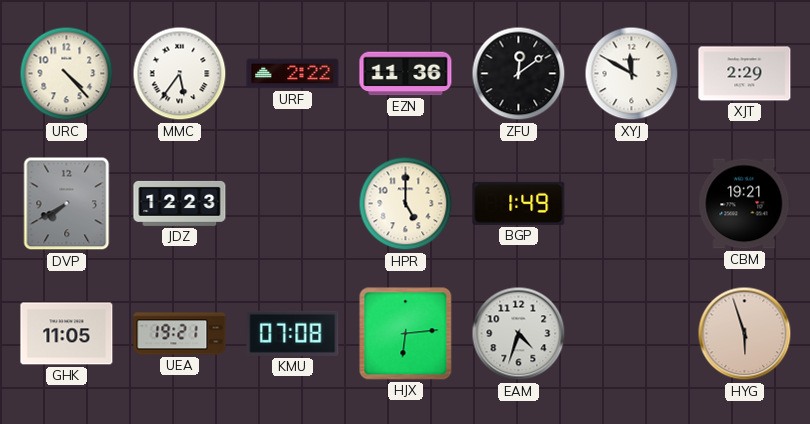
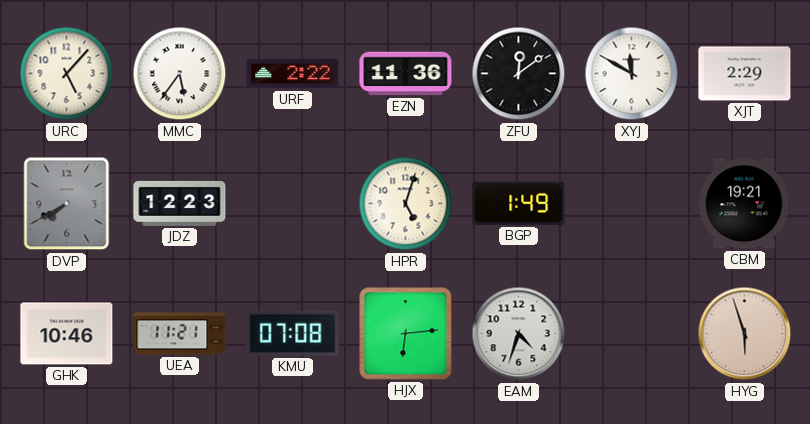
URC: 4:23 -> 5:07 (67, 74)
HPR: 5:00 -> 5:03 (406, 204)
GHK: 11:05 -> 10:46 (67, 334)
UEA: 19:21 -> 11:21 (180, 334)
